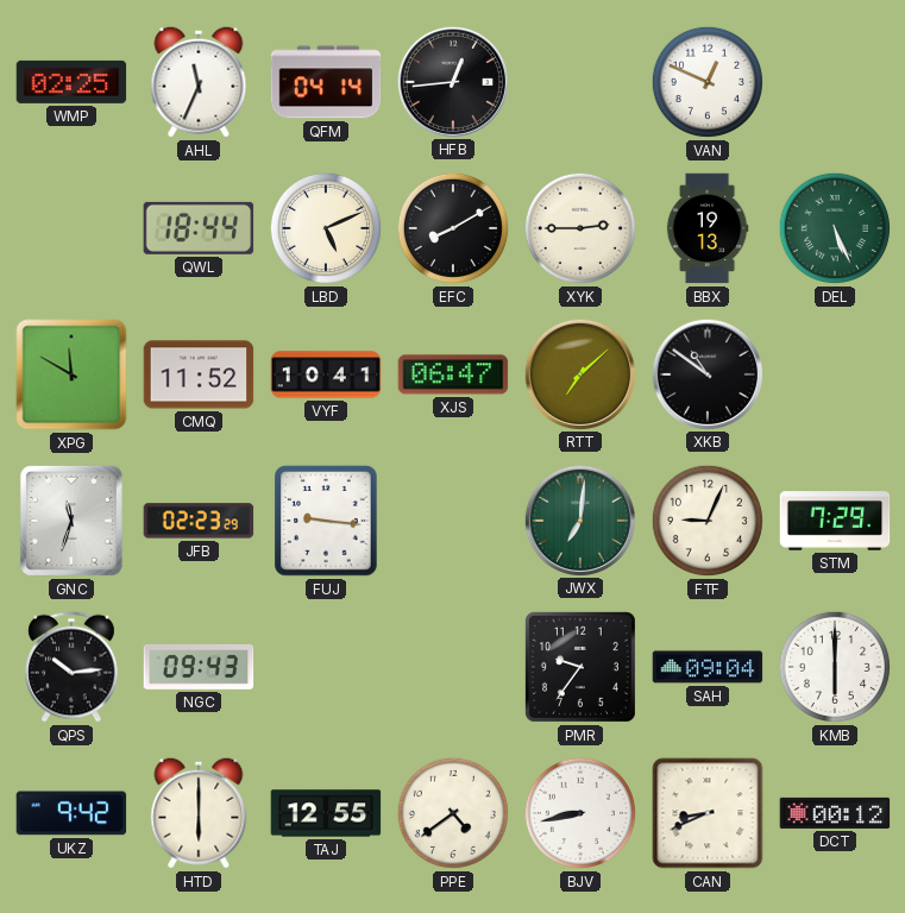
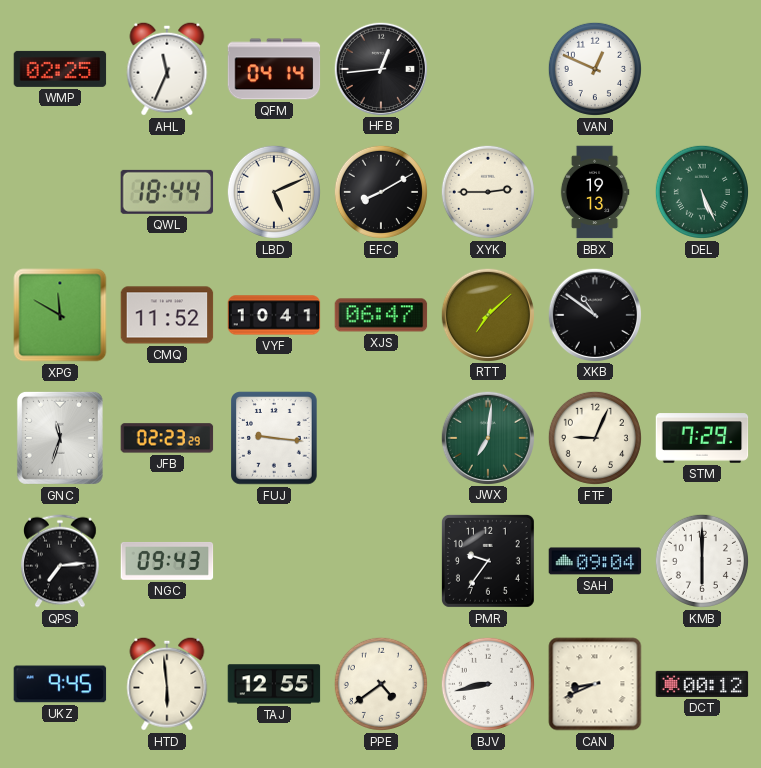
QPS: 10:14 -> 7:14 (61, 561)
UKZ: 9:42 -> 9:45 (60, 684)
HTD: 6:00 -> 5:59 (167, 684)
